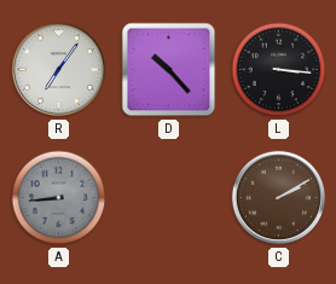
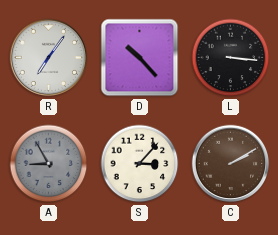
A: 8:44 -> 8:55 (49, 164)
S: none -> 3:07 (140, 164)
